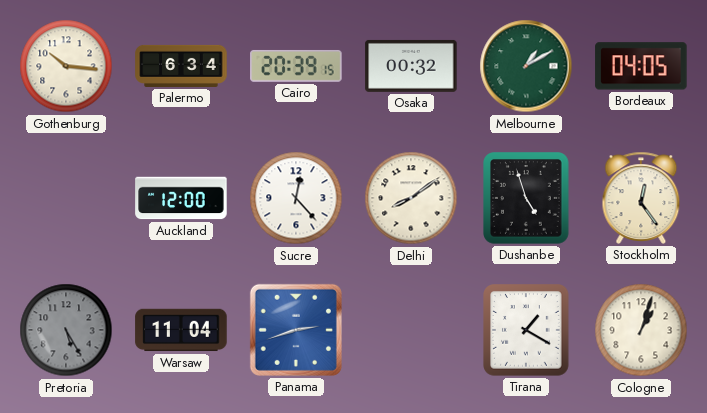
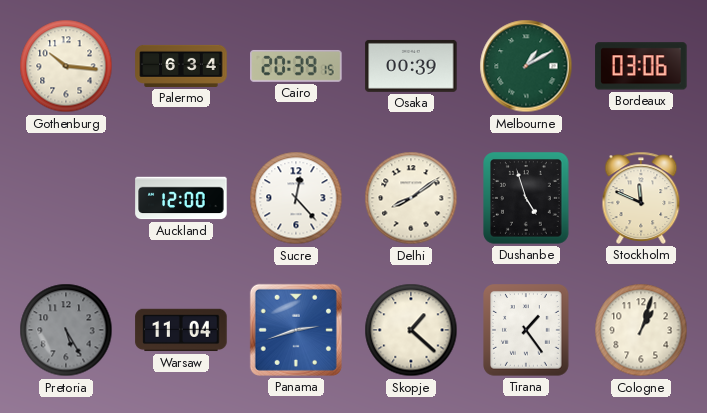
Osaka: 00:32 -> 00:39 (411, 66)
Bordeaux: 04:05 -> 03:06 (641, 66)
Stockholm: 12:24 -> 11:49 (641, 198)
Skopje: none -> 1:22 (411, 330)
Tirana: 1:20 -> 1:24 (527, 330)
